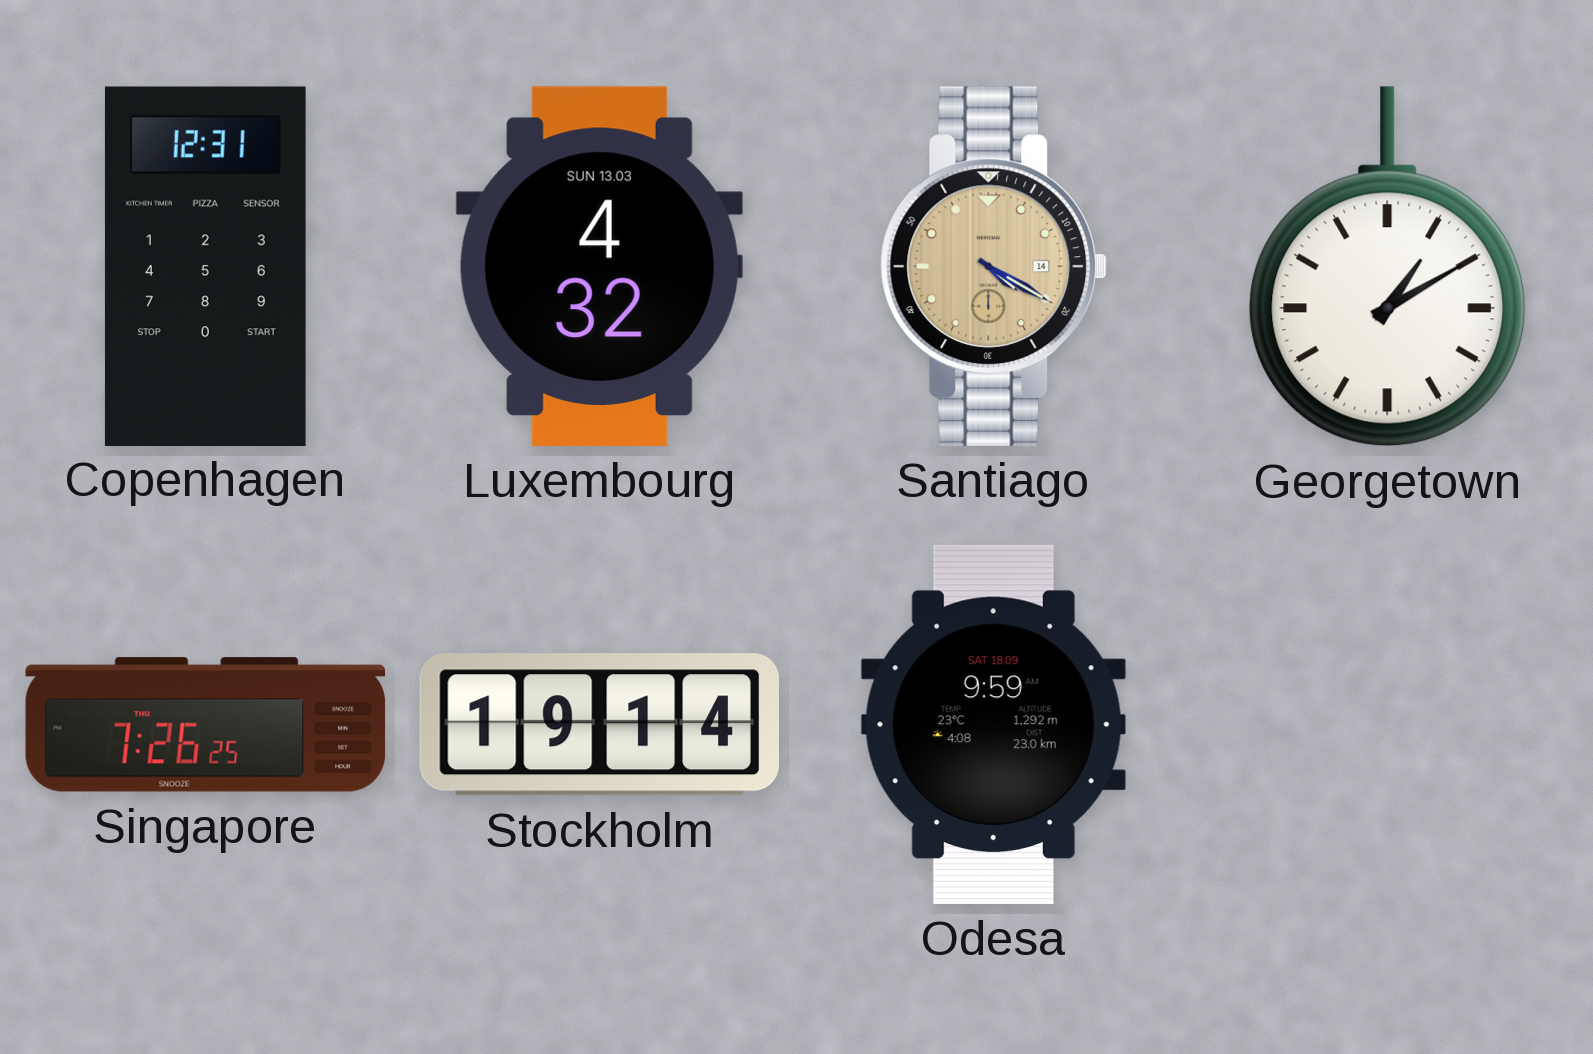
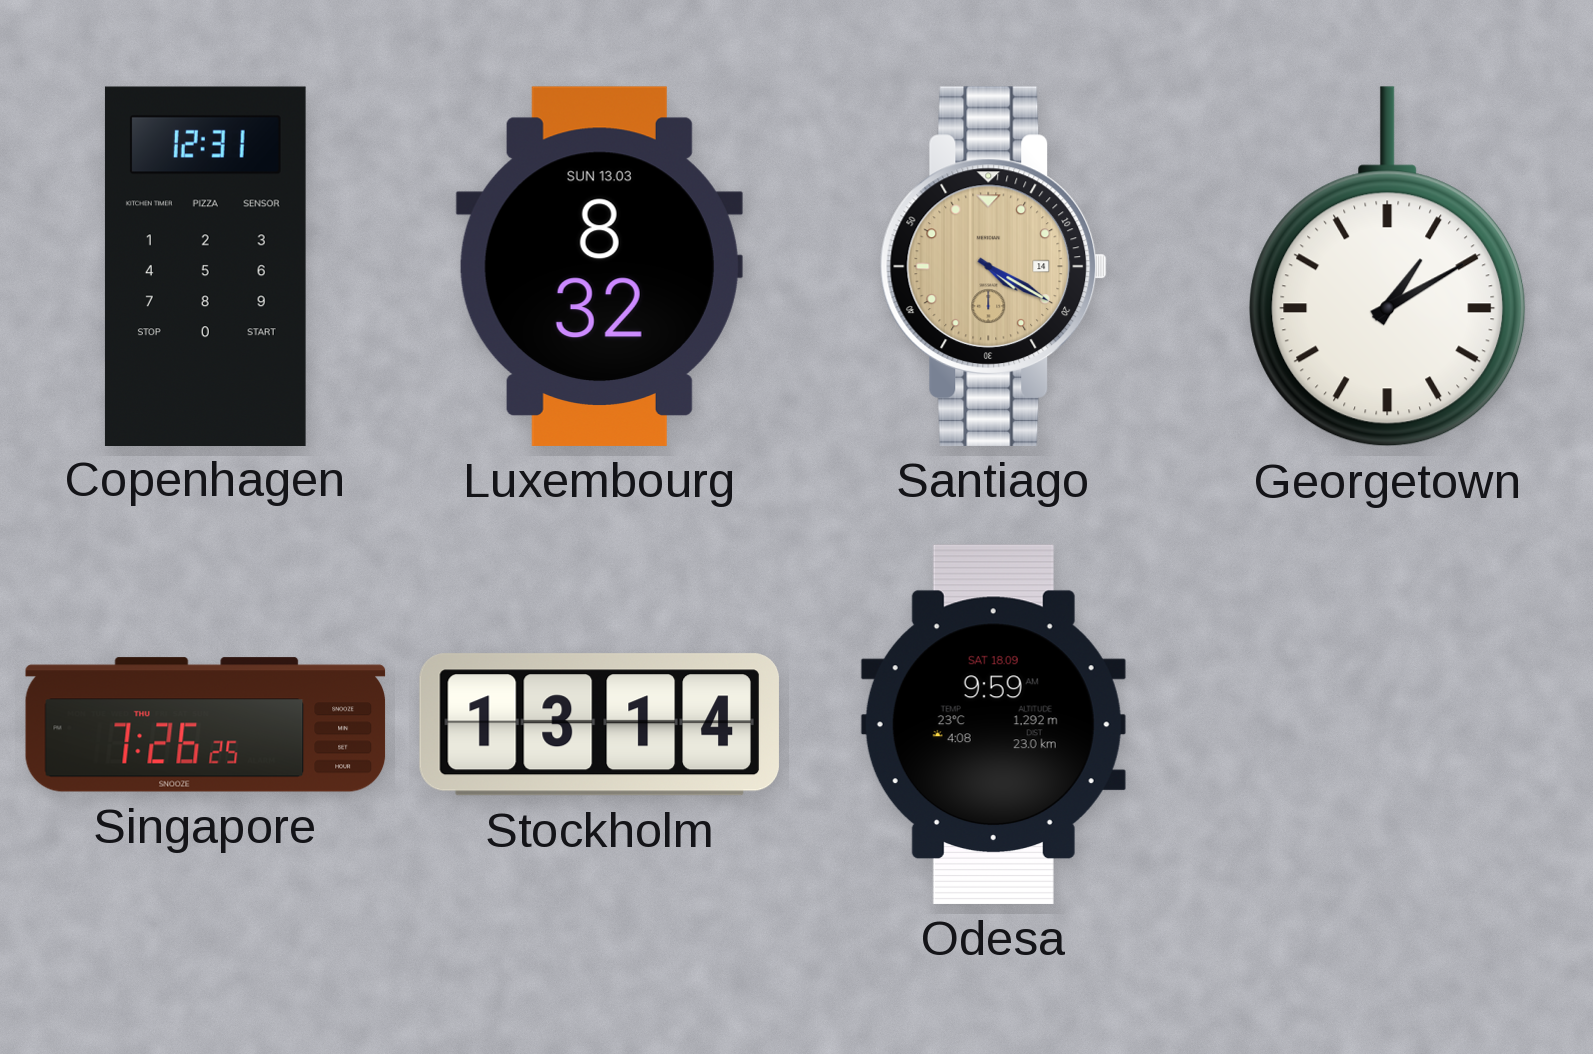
Luxembourg: 4:32 -> 8:32 (599, 266)
Stockholm: 19:14 -> 13:14 (599, 725)
